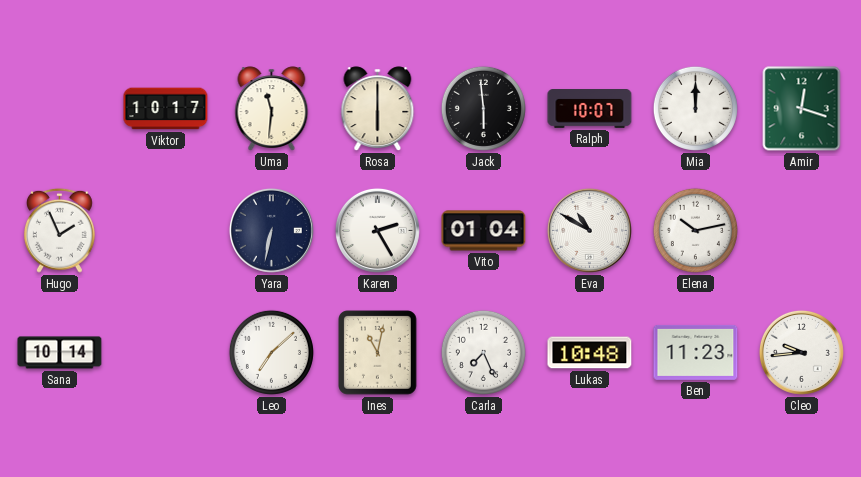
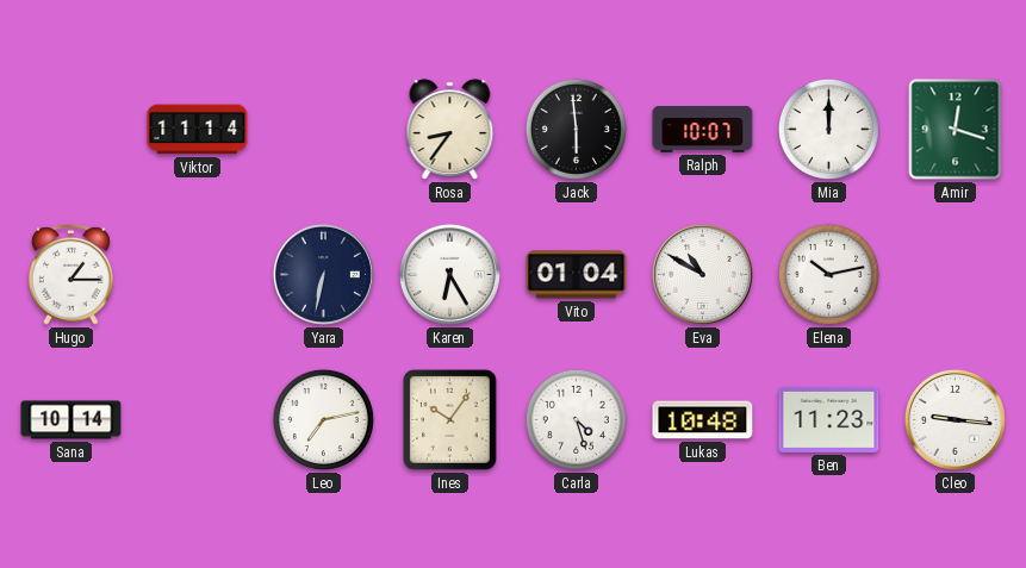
Viktor: 10:17 -> 11:14 (198, 130)
Uma: 11:31 -> none (272, 109)
Rosa: 6:00 -> 8:36 (450, 130)
Hugo: 1:56 -> 1:15 (70, 274)
Karen: 2:25 -> 6:25 (449, 274)
Leo: 7:08 -> 7:13 (323, 419)
Ines: 11:02 -> 10:06 (450, 420)
Carla: 7:26 -> 4:27 (576, 419)
Cleo: 9:44 -> 9:16 (955, 419)
